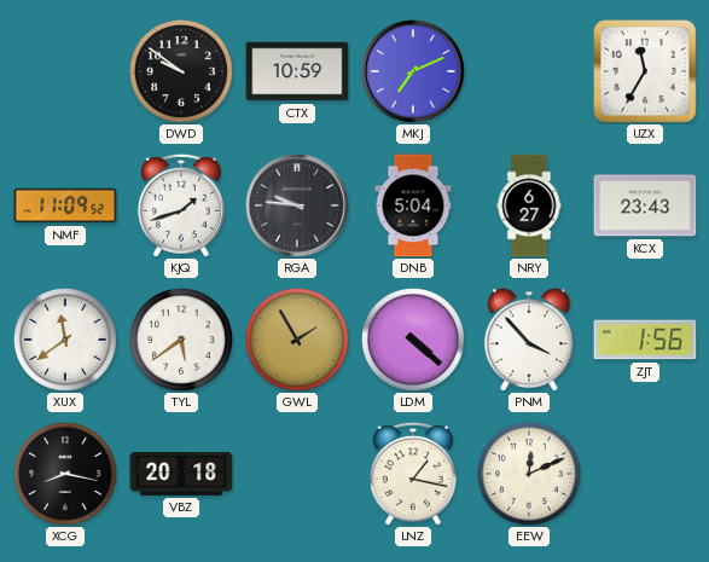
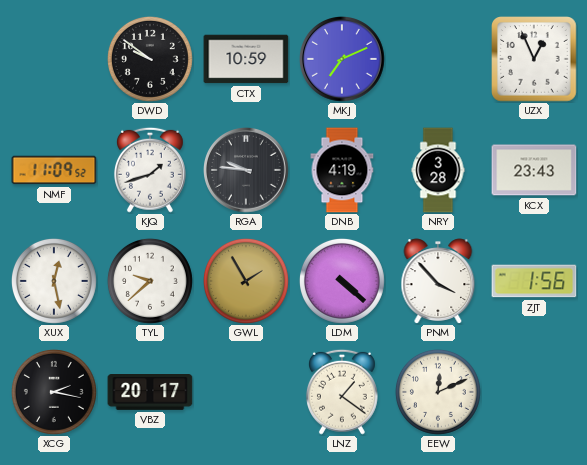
UZX: 11:35 -> 12:56 (535, 60)
DNB: 5:04 -> 4:19 (342, 170)
NRY: 6:27 -> 3:28 (438, 170)
XUX: 11:39 -> 12:28 (54, 281)
TYL: 5:39 -> 9:38 (150, 281)
XCG: 8:17 -> 2:17 (54, 392)
VBZ: 20:18 -> 20:17 (150, 393)
LNZ: 1:17 -> 1:21 (342, 392)
